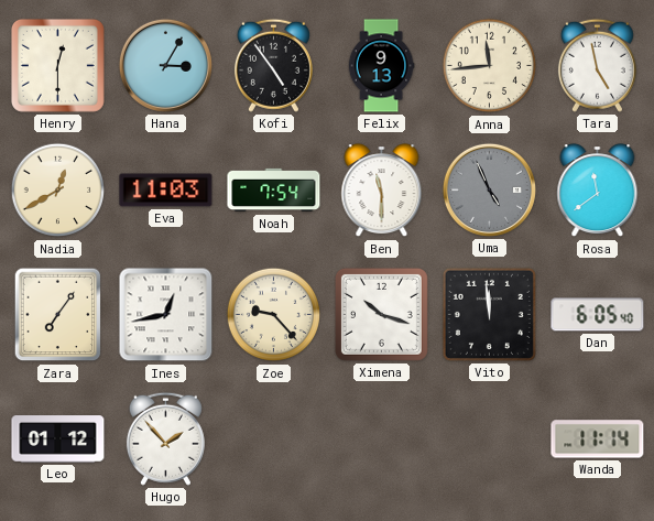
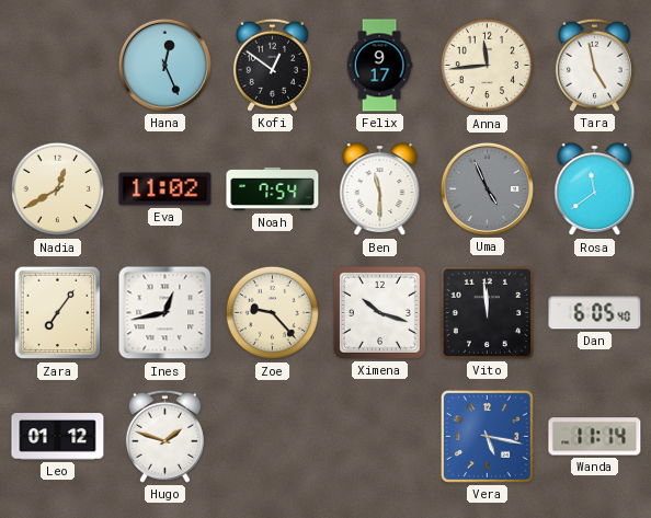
Henry: 12:30 -> none (57, 65)
Hana: 3:05 -> 12:26 (164, 65)
Kofi: 4:54 -> 12:51 (272, 65)
Felix: 9:13 -> 9:17 (379, 66)
Eva: 11:03 -> 11:02 (165, 189)
Hugo: 1:53 -> 1:48 (164, 436)
Vera: none -> 5:17 (487, 436)
